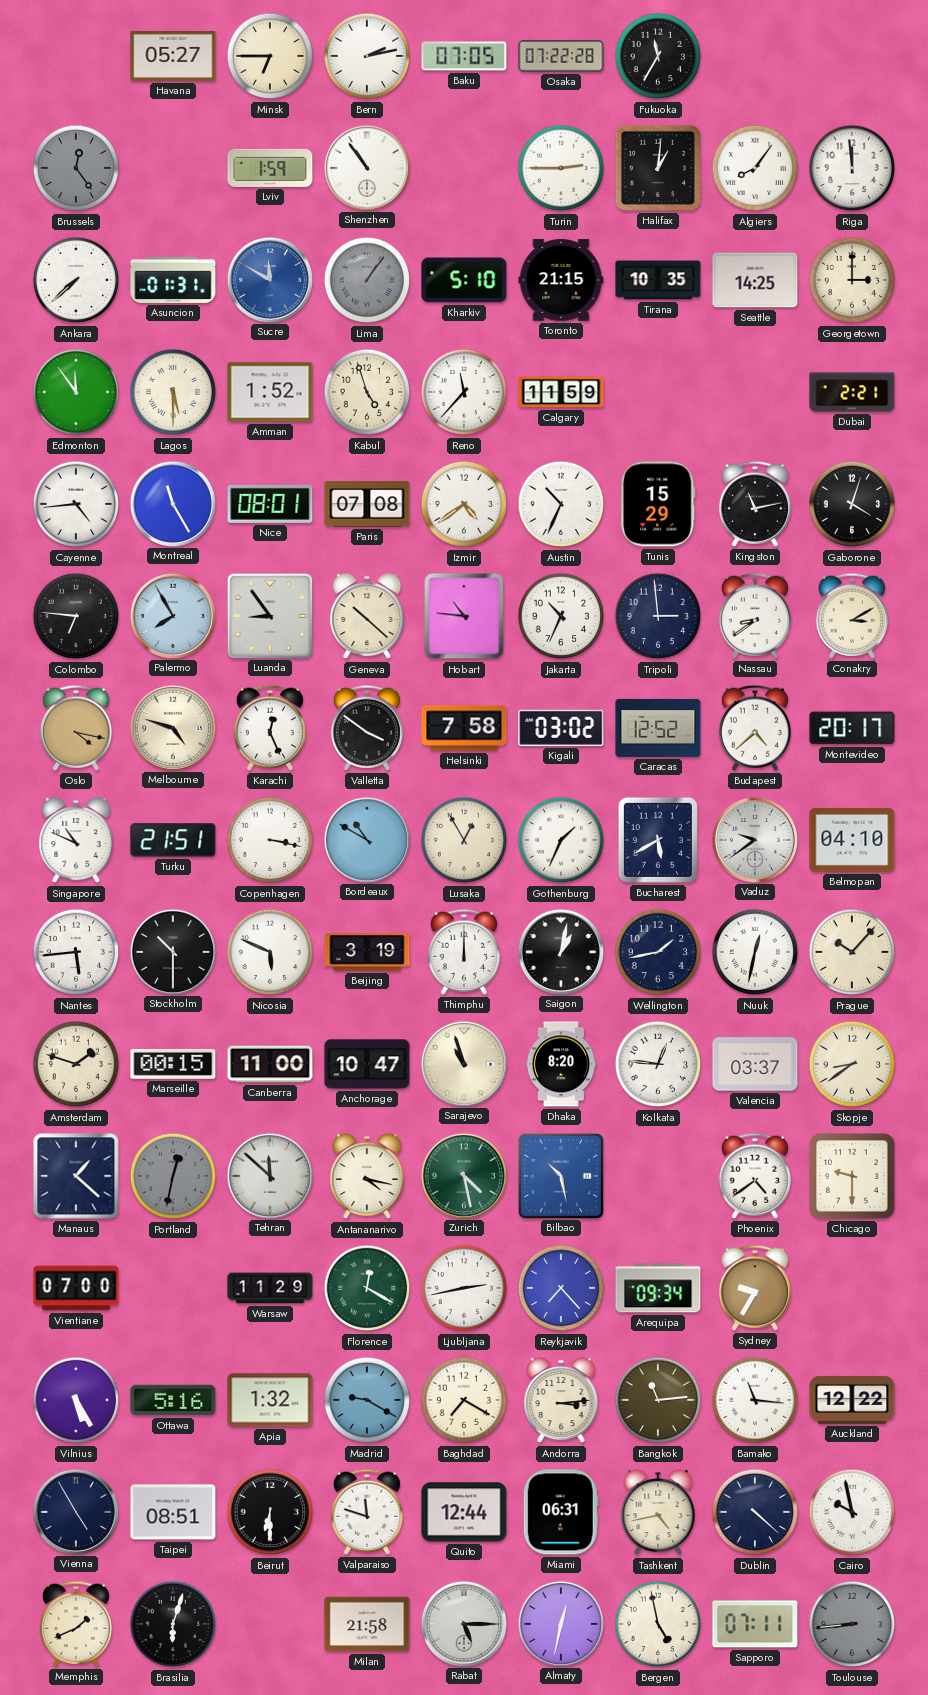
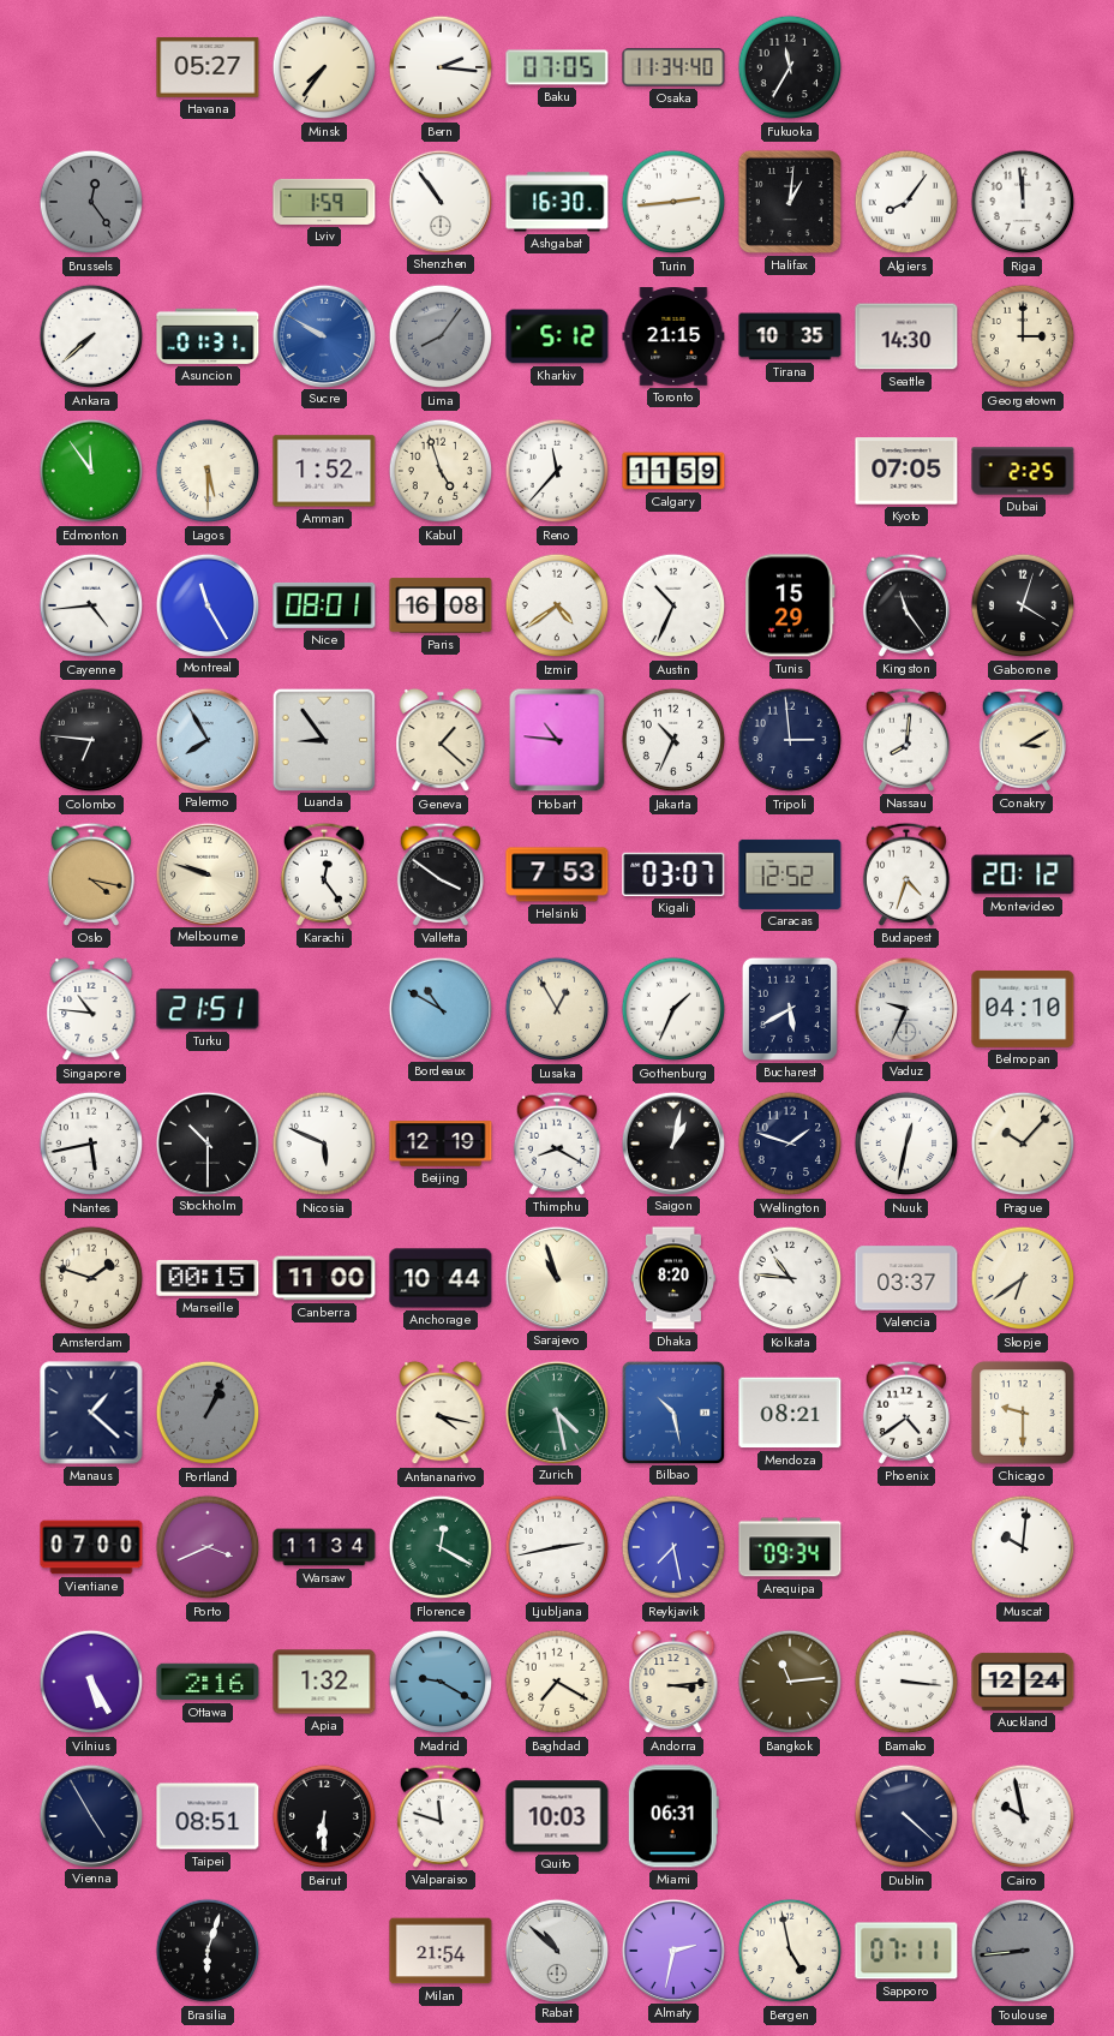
Minsk: 6:45 -> 7:36 (324, 67)
Bern: 2:13 -> 2:16 (441, 67)
Osaka: 07:22 -> 11:34 (673, 67)
Ashgabat: none -> 16:30 (557, 202)
Turin: 2:45 -> 2:44 (673, 202)
Sucre: 11:50 -> 9:50 (323, 335)
Lima: 1:06 -> 8:06 (441, 336)
Kharkiv: 5:10 -> 5:12 (557, 336)
Seattle: 14:25 -> 14:30 (906, 336)
Kyoto: none -> 07:05 (906, 471)
Dubai: 2:21 -> 2:25 (1023, 471)
Paris: 07:08 -> 16:08 (441, 605)
Kingston: 11:13 -> 11:24 (906, 605)
Geneva: 10:22 -> 1:22 (441, 740)
Nassau: 8:39 -> 8:01 (906, 740)
Melbourne: 4:48 -> 9:48 (206, 873)
Karachi: 12:26 -> 12:24 (324, 874)
Helsinki: 7:58 -> 7:53 (557, 874)
Kigali: 03:02 -> 03:07 (673, 874)
Budapest: 4:38 -> 4:33 (906, 874)
Montevideo: 20:17 -> 20:12 (1023, 874)
Singapore: 10:49 -> 10:46 (91, 1009)
Copenhagen: 3:17 -> none (270, 840)
Vaduz: 9:39 -> 9:34 (905, 1008)
Nantes: 5:44 -> 5:43 (91, 1144)
Beijing: 3:19 -> 12:19 (441, 1144)
Thimphu: 12:00 -> 8:20 (557, 1144)
Wellington: 1:43 -> 1:48 (790, 1144)
Anchorage: 10:47 -> 10:44 (441, 1278)
Kolkata: 12:46 -> 10:46 (790, 1278)
Skopje: 8:39 -> 6:39 (1023, 1278)
Portland: 12:32 -> 1:04 (208, 1413)
Tehran: 11:52 -> none (269, 1175)
Mendoza: none -> 08:21 (790, 1413)
Porto: none -> 3:41 (208, 1547)
Warsaw: 11:29 -> 11:34 (324, 1547)
Reykjavik: 7:23 -> 7:28 (673, 1547)
Sydney: 9:35 -> none (755, 1288)
Muscat: none -> 10:01 (1023, 1547)
Ottawa: 5:16 -> 2:16 (208, 1682)
Bamako: 11:16 -> 3:16 (906, 1682)
Auckland: 12:22 -> 12:24 (1023, 1682)
Quito: 12:44 -> 10:03 (557, 1816)
Tashkent: 4:43 -> none (658, 1512)
Memphis: 1:41 -> none (76, 1624)
Milan: 21:58 -> 21:54 (441, 1951)
Rabat: 5:15 -> 10:52 (556, 1950)
Almaty: 12:32 -> 2:32 (672, 1950)
